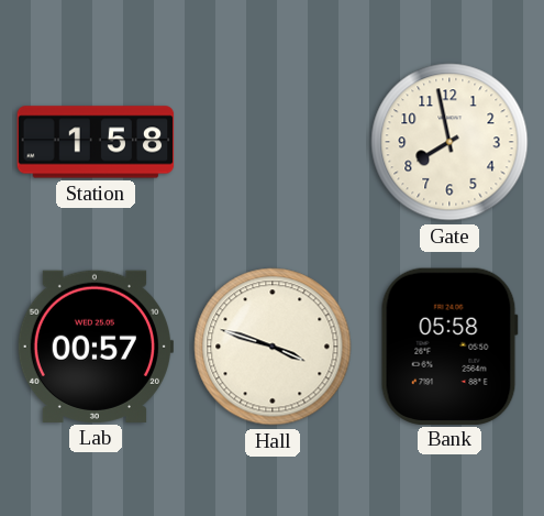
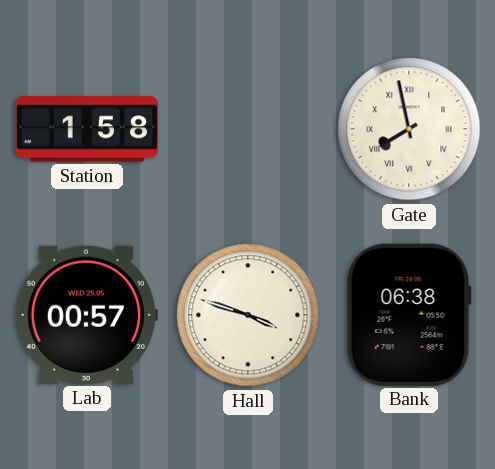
Gate numerals: Arabic -> Roman (409, 129)
Bank: 05:58 -> 06:38 (409, 314)
